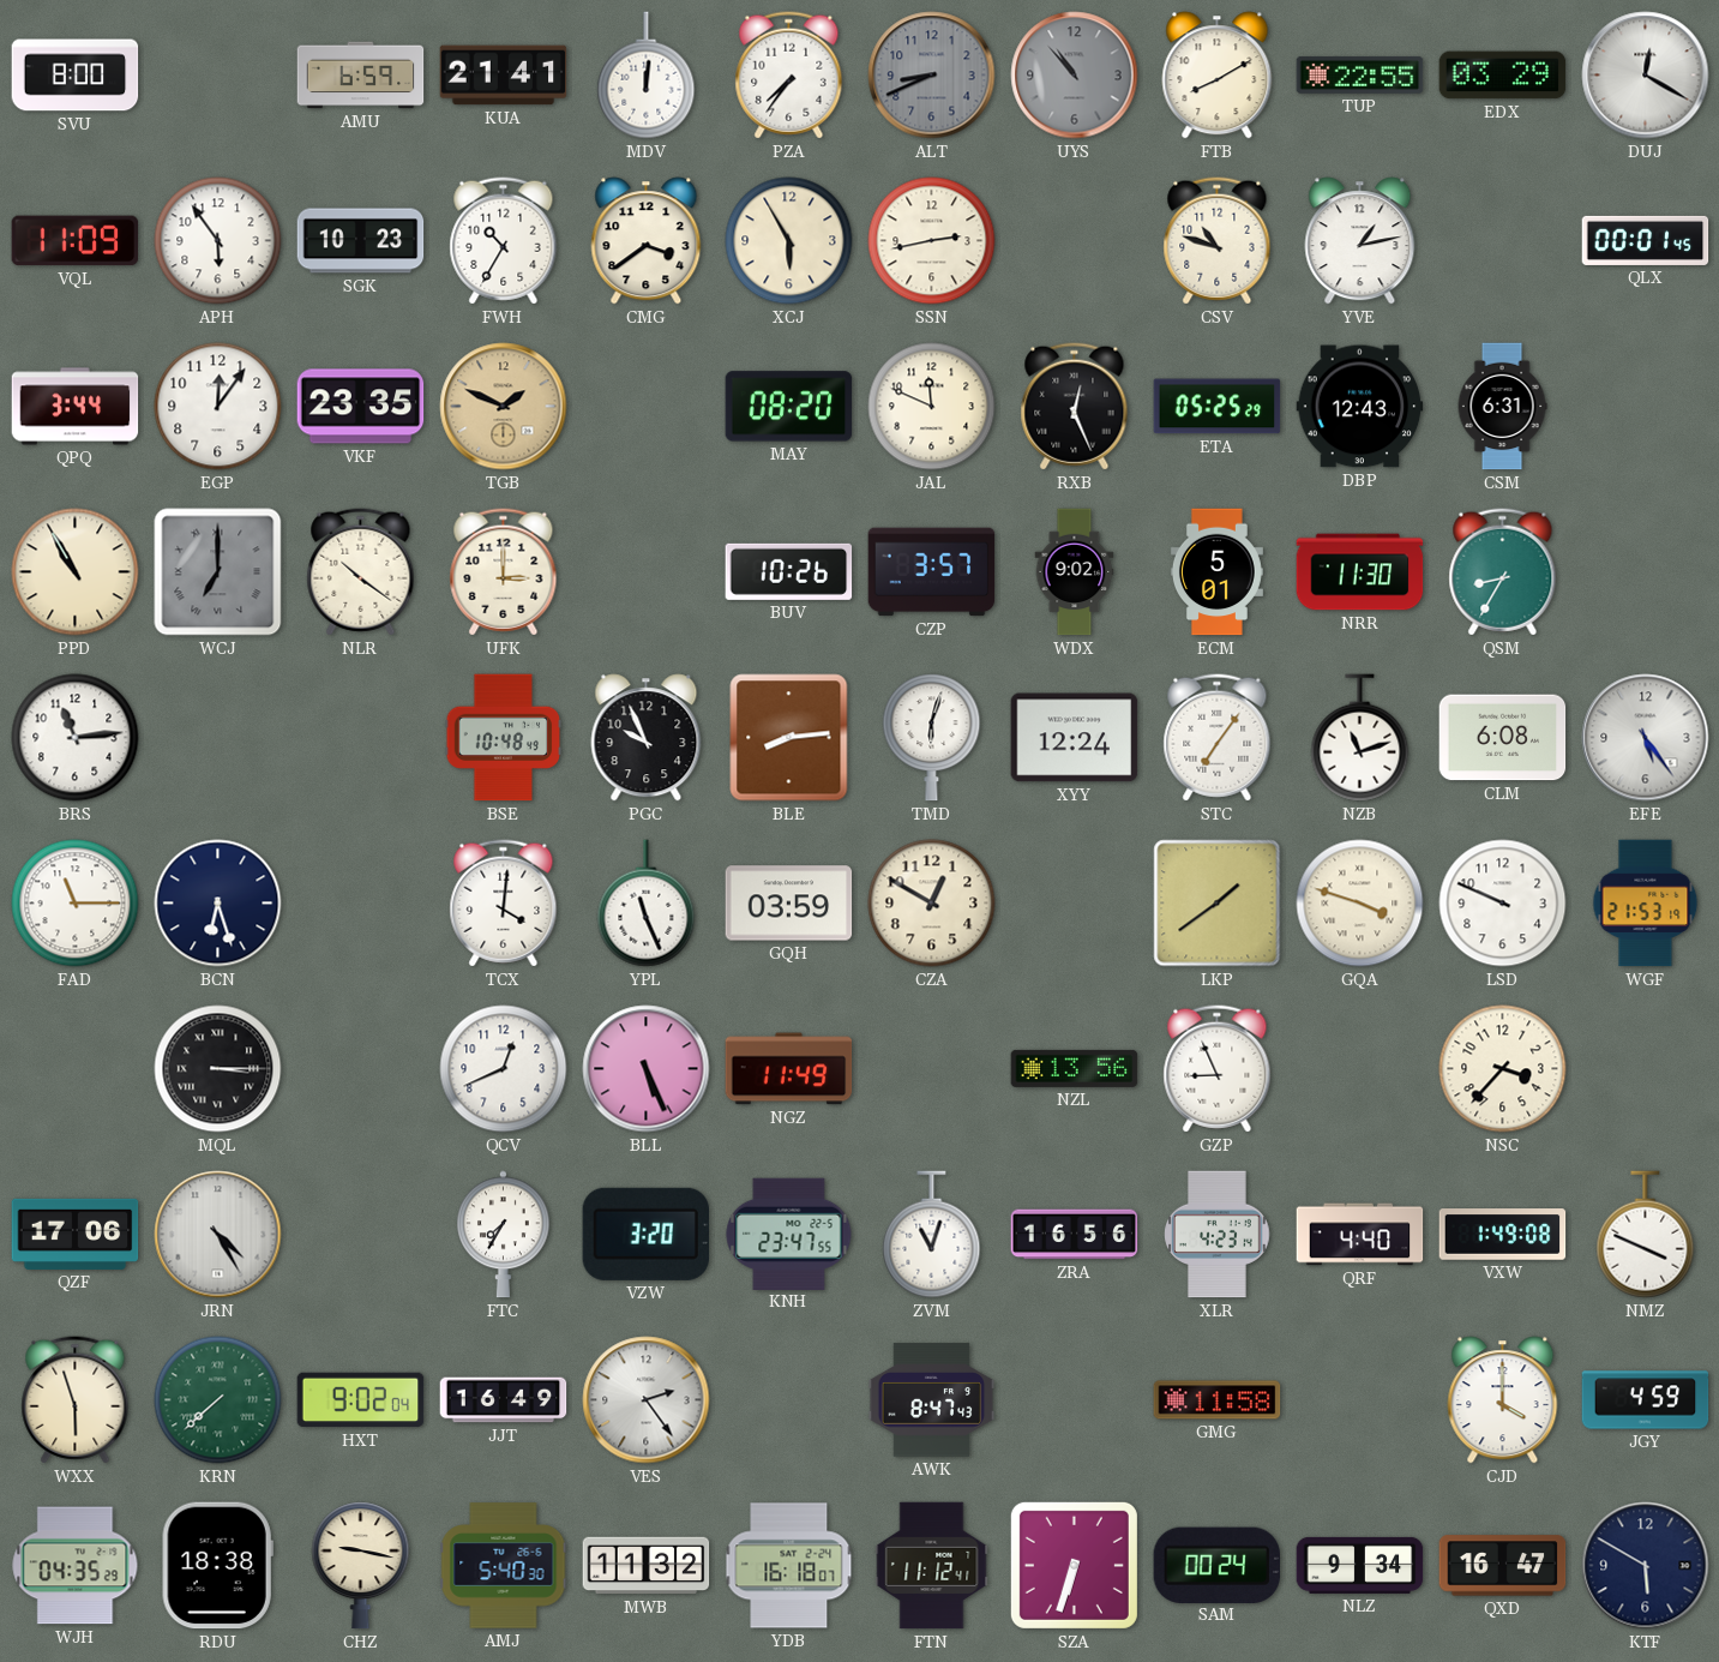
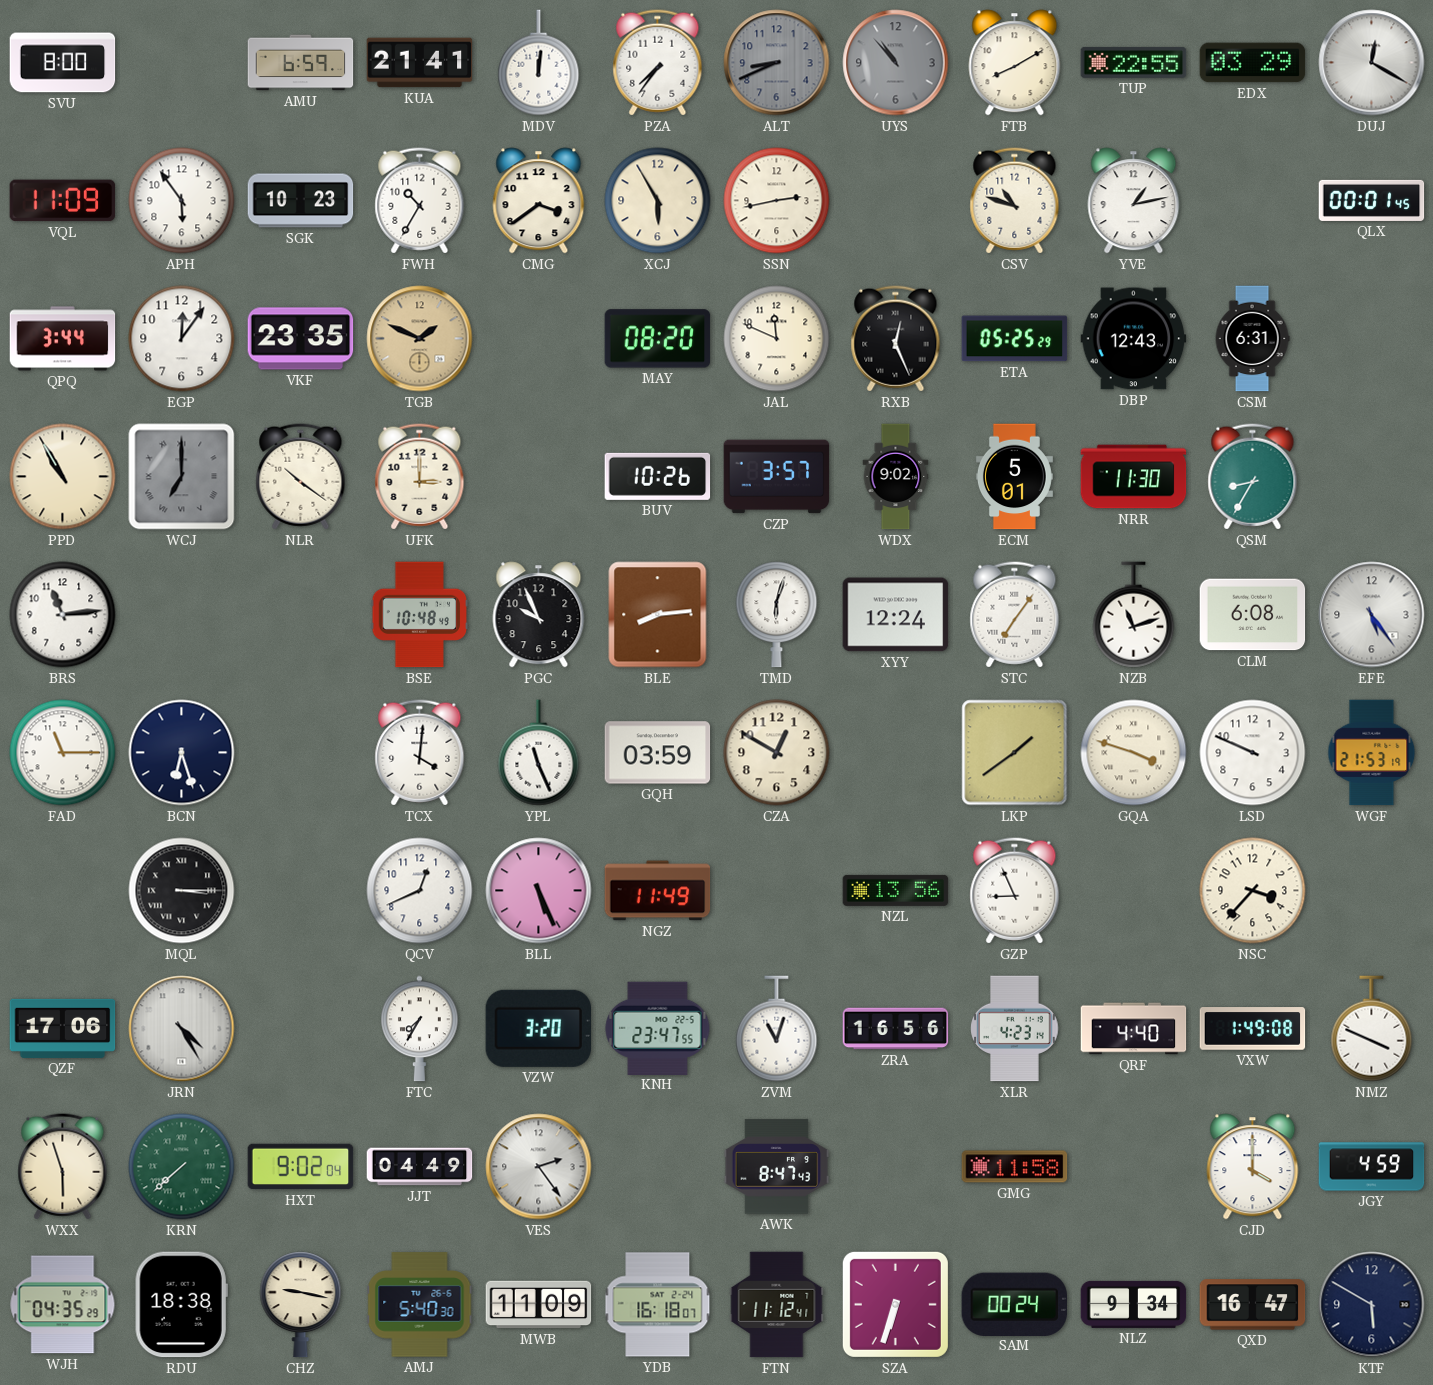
JJT: 16:49 -> 04:49 (420, 1167)
MWB: 11:32 -> 11:09 (539, 1305)
